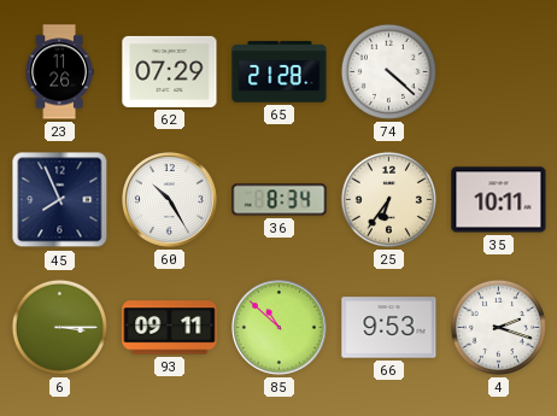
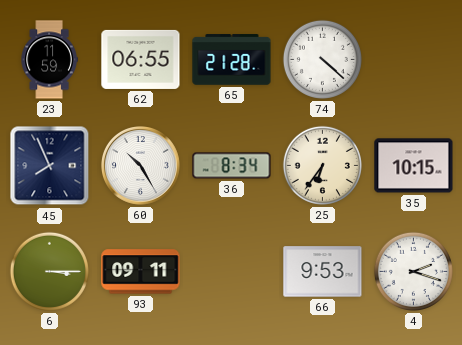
23: 11:26 -> 11:59 (49, 60)
62: 07:29 -> 06:55 (141, 59)
35: 10:11 -> 10:15 (414, 166)
85: 10:52 -> none (280, 328)
